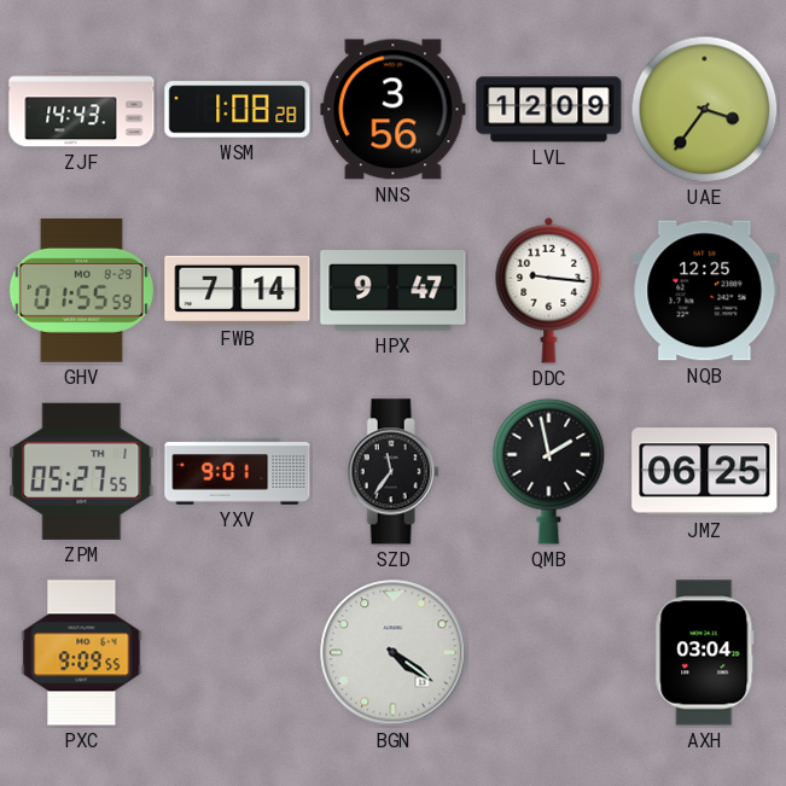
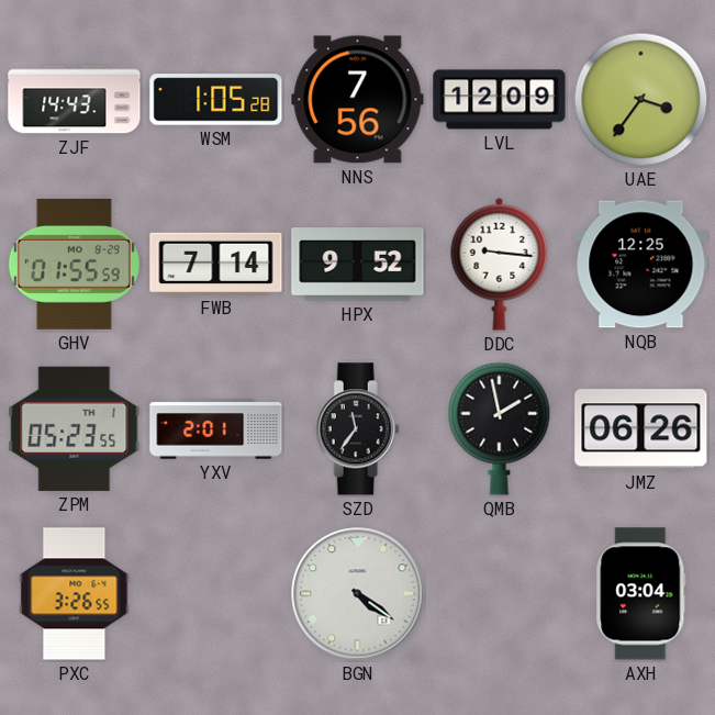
WSM: 1:08 -> 1:05 (216, 100)
NNS: 3:56 -> 7:56 (358, 100)
HPX: 9:47 -> 9:52 (358, 265)
ZPM: 05:27 -> 05:23 (75, 428)
YXV: 9:01 -> 2:01 (216, 429)
JMZ: 06:25 -> 06:26 (641, 429)
PXC: 9:09 -> 3:26 (75, 594)
